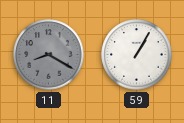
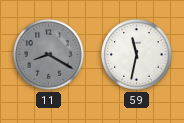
59: 1:05 -> 11:32 (137, 55)
